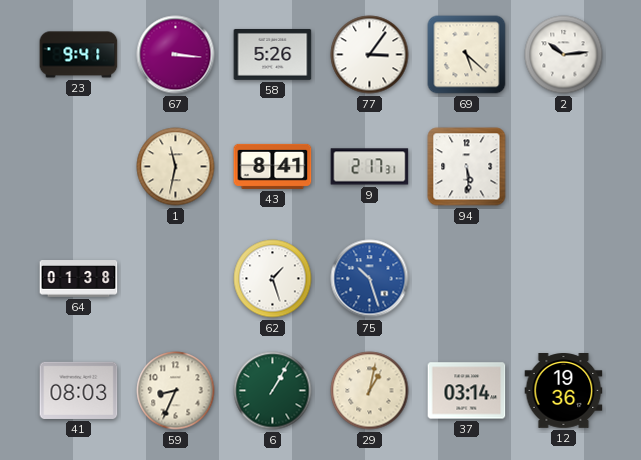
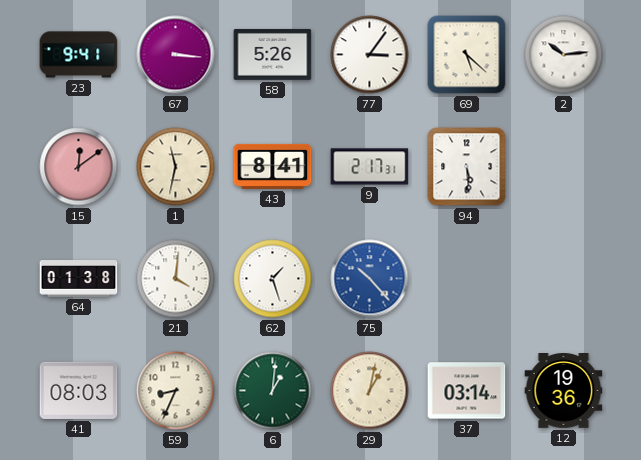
15: none -> 12:09 (79, 167)
21: none -> 4:01 (176, 279)
75: 10:27 -> 10:23 (370, 279)
6: 1:05 -> 1:01 (273, 391)
